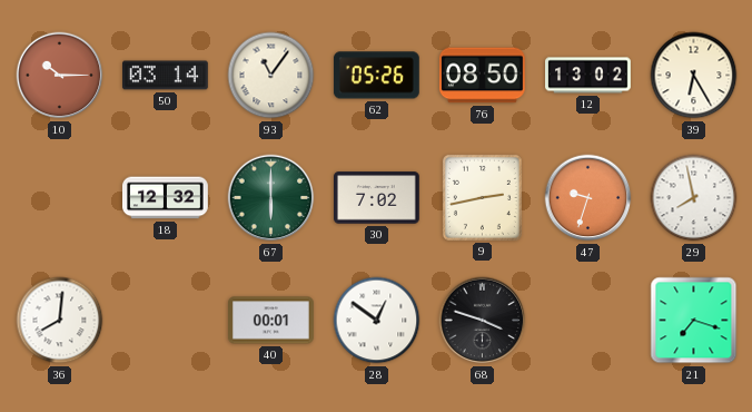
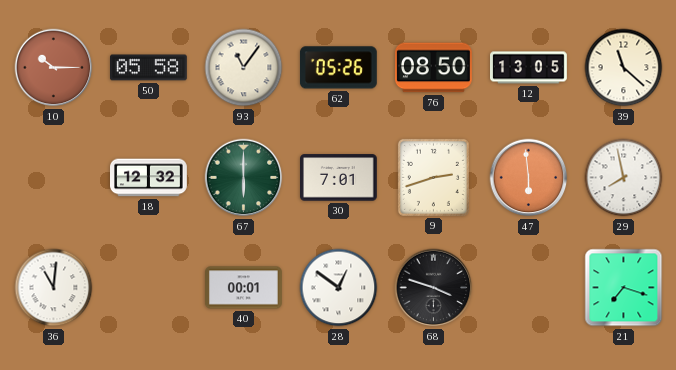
50: 03:14 -> 05:58 (149, 68)
12: 13:02 -> 13:05 (529, 68)
39: 6:25 -> 11:22 (624, 68)
30: 7:02 -> 7:01 (339, 178)
9: 2:43 -> 2:42 (433, 177)
47: 9:33 -> 5:59 (529, 178)
36: 8:01 -> 11:01 (54, 288)
